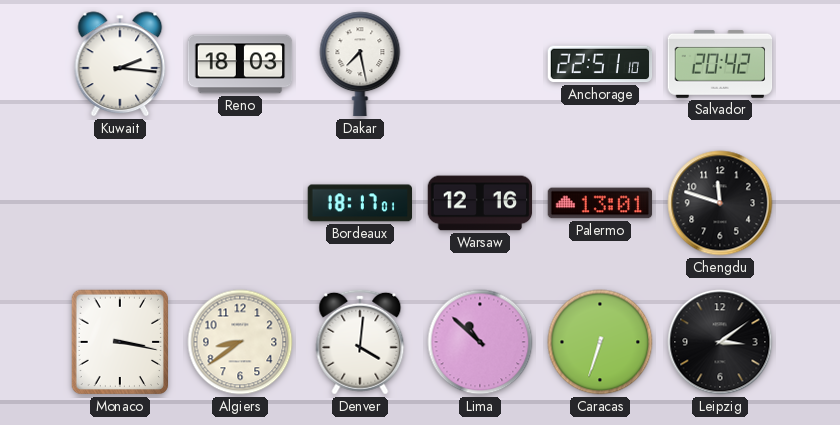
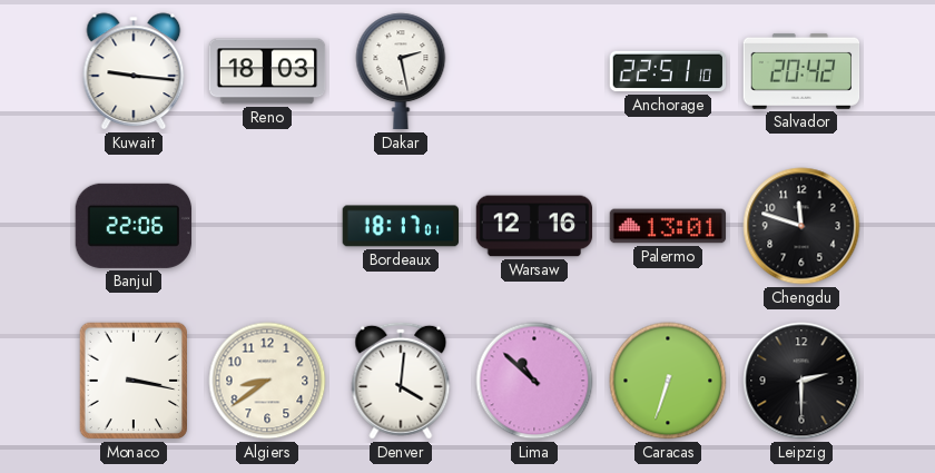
Kuwait: 2:16 -> 9:16 (134, 71)
Dakar: 7:28 -> 2:28 (401, 71)
Banjul: none -> 22:06 (132, 226)
Leipzig: 3:09 -> 2:30 (801, 381)
